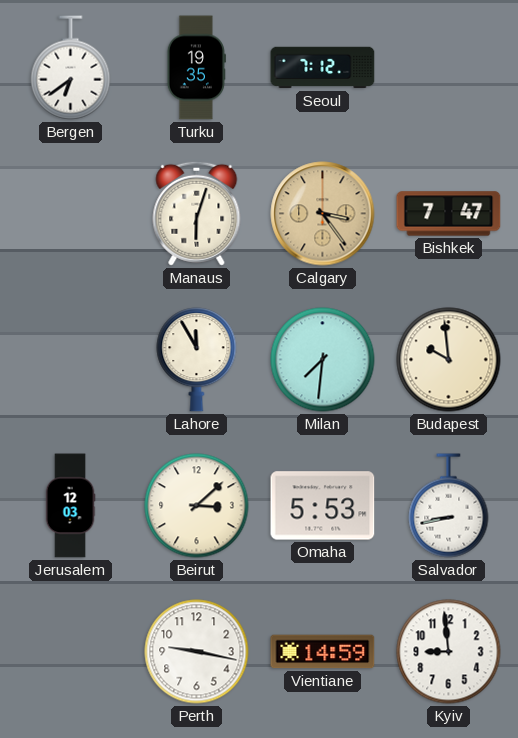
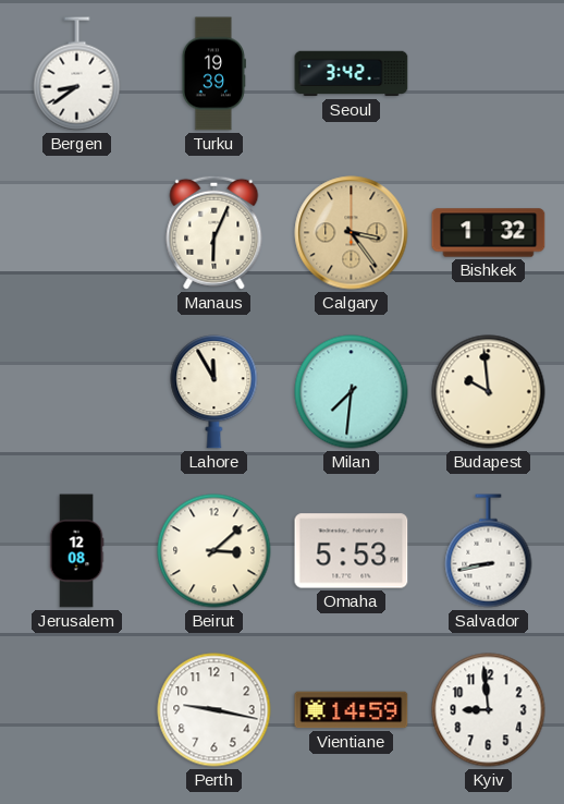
Bergen: 6:39 -> 8:39 (77, 74)
Turku: 19:35 -> 19:39 (213, 74)
Seoul: 7:12 -> 3:42 (352, 74)
Manaus: 6:03 -> 6:04 (214, 232)
Bishkek: 7:47 -> 1:32 (489, 233)
Jerusalem: 12:03 -> 12:08 (76, 551)
